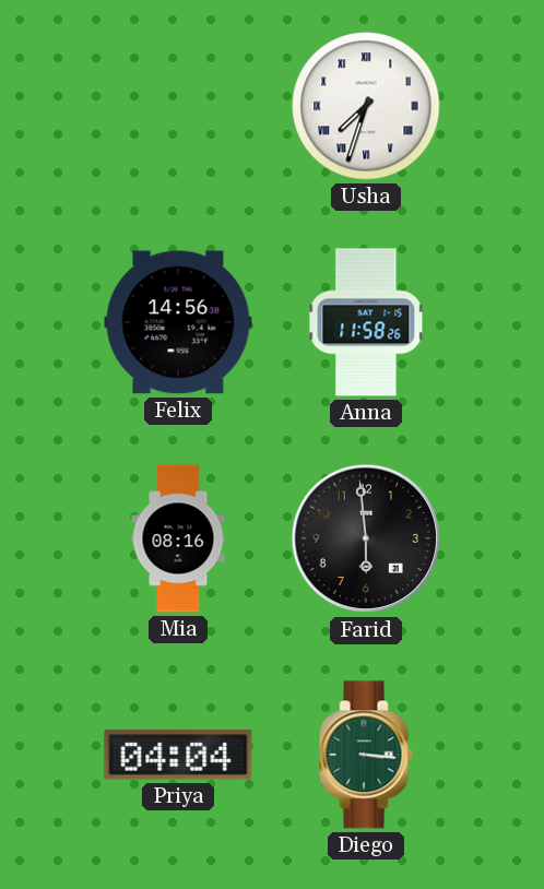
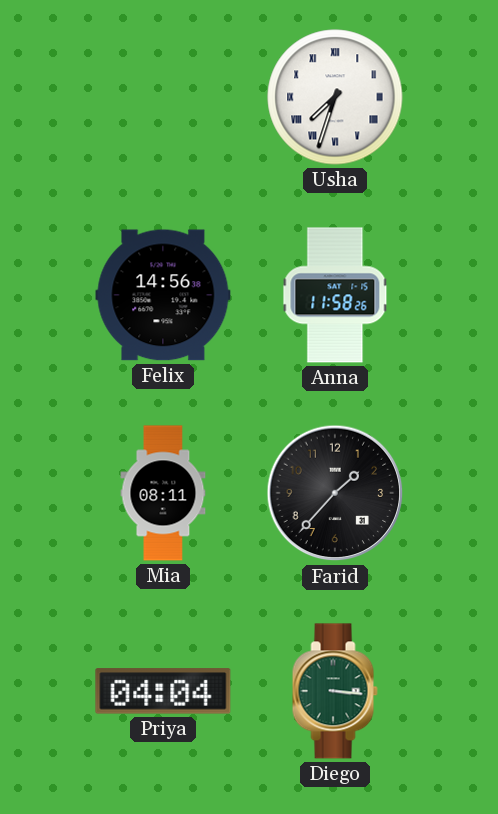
Mia: 08:16 -> 08:11 (163, 493)
Farid: 5:59 -> 1:37 (335, 493)
